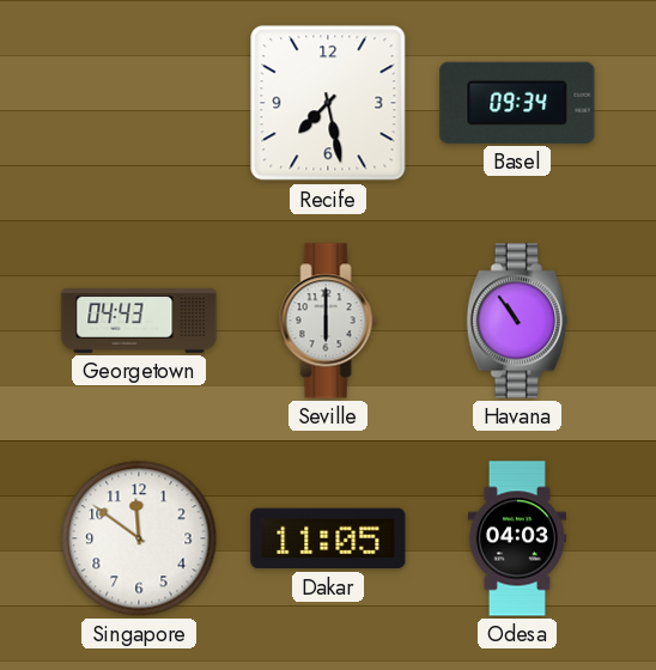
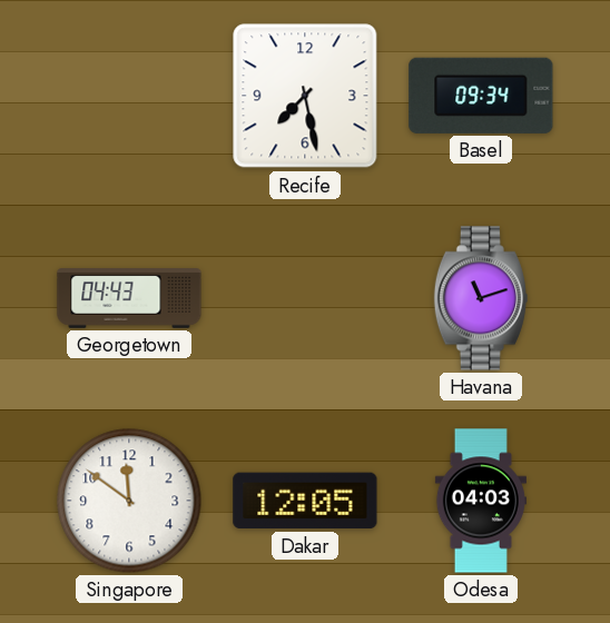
Seville: 6:00 -> none (328, 321)
Havana: 10:54 -> 11:12 (481, 298)
Dakar: 11:05 -> 12:05 (305, 501)
